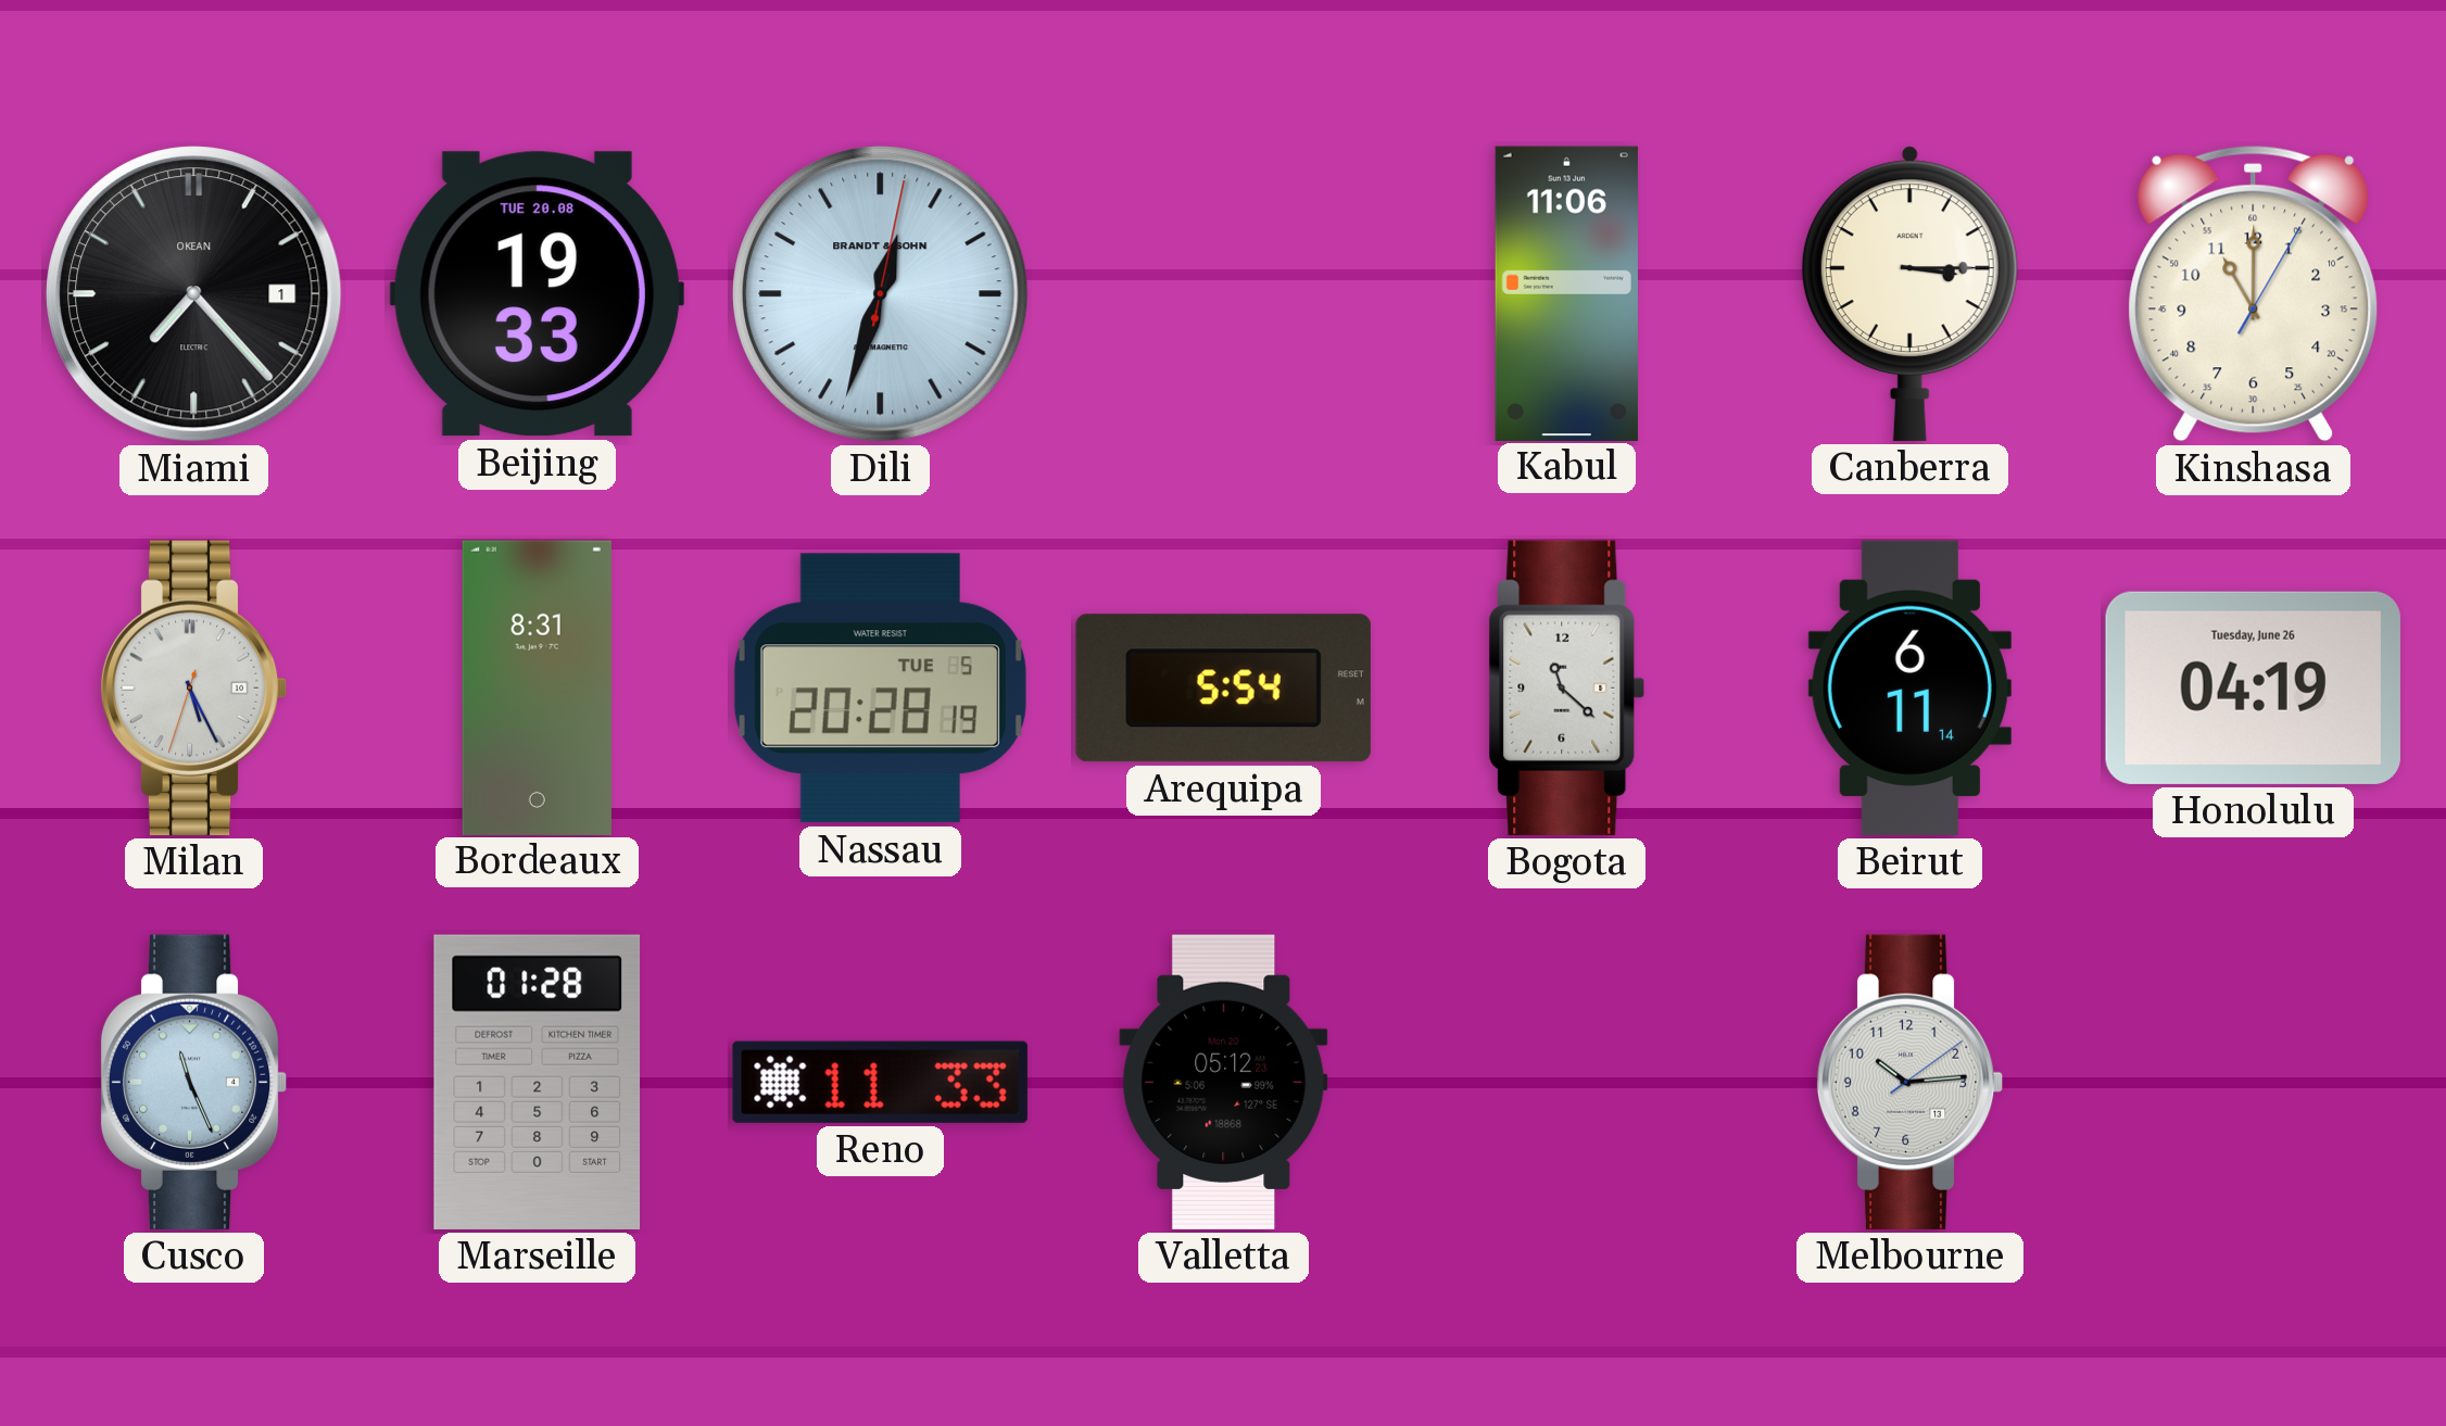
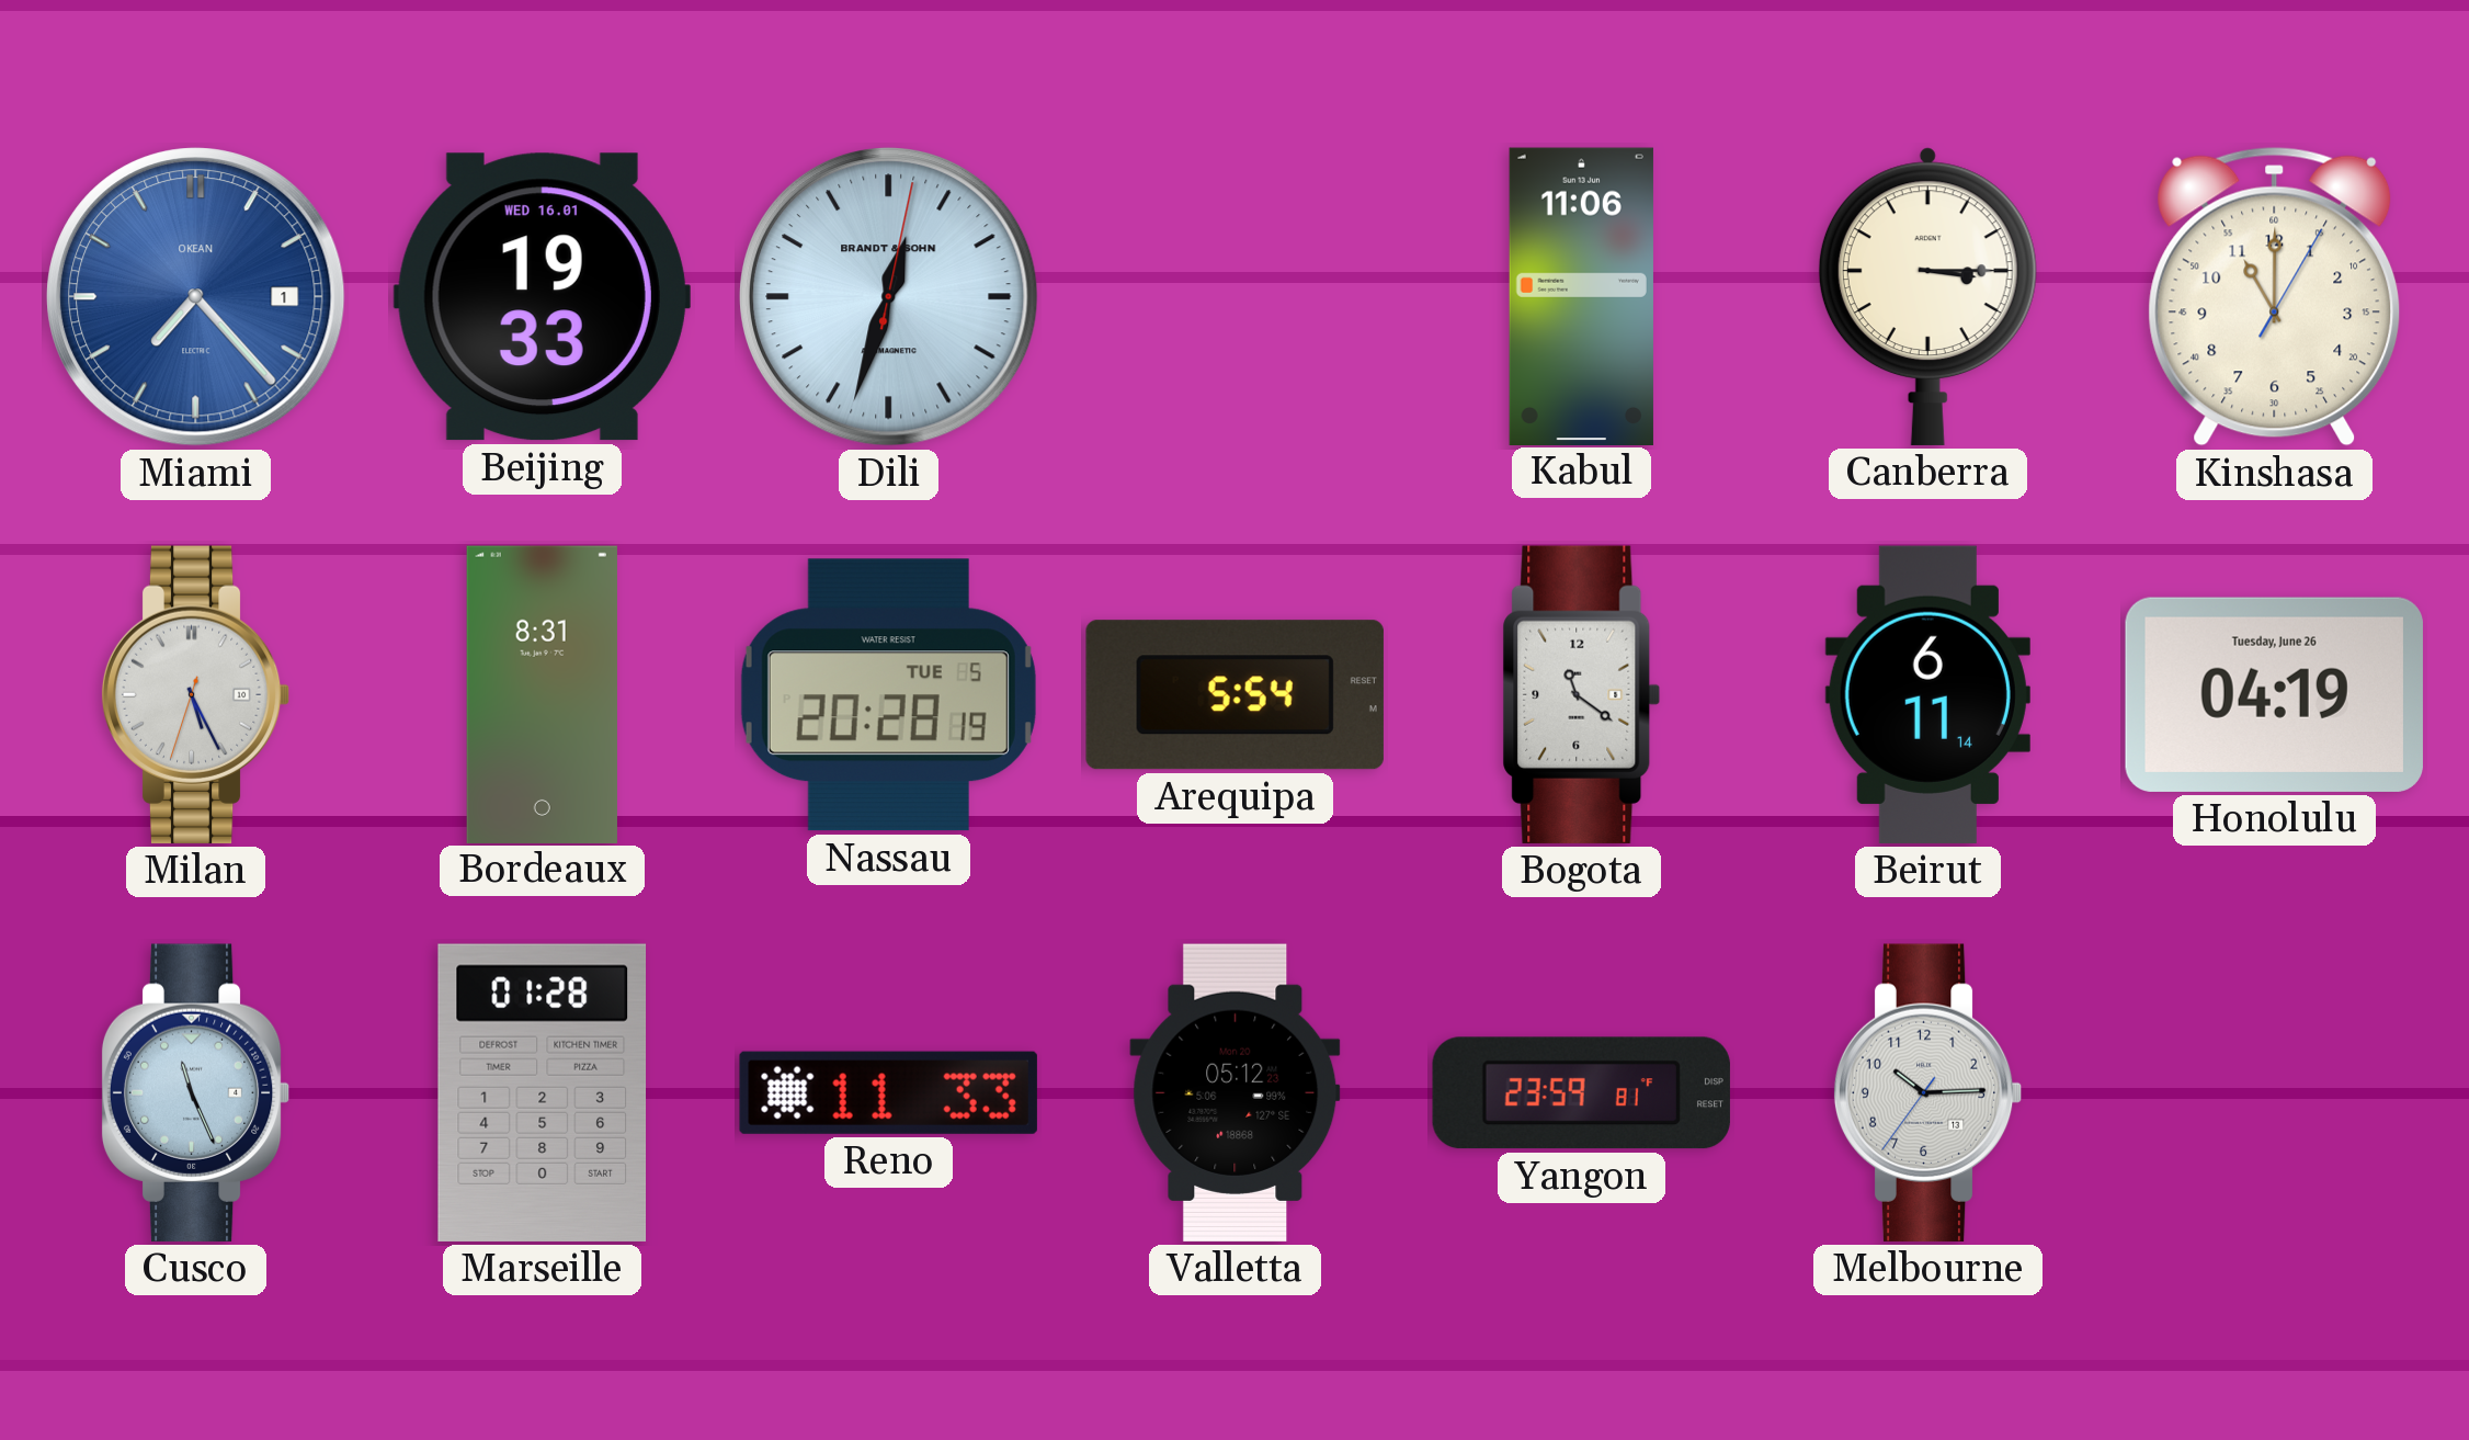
Miami dial: black -> blue (196, 297)
Beijing date: TUE 20.08 -> WED 16.01 (542, 297)
Bogota: 11:22 -> 11:21 (1582, 694)
Yangon: none -> 23:59 (1581, 1093)
Melbourne: 10:14:09 -> 10:14:36 (1927, 1092)
